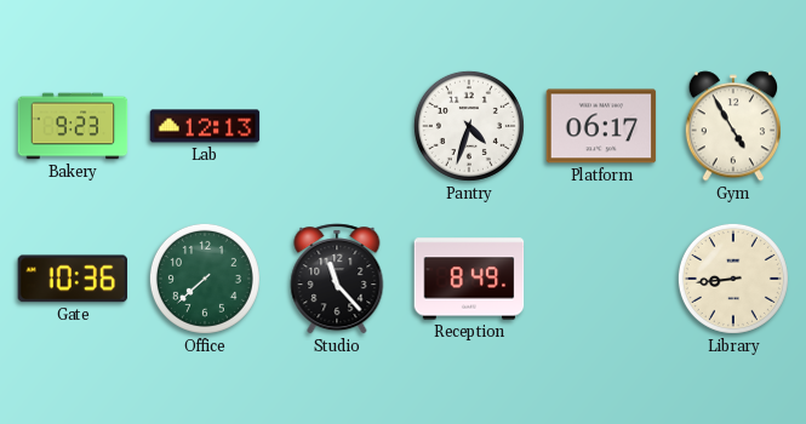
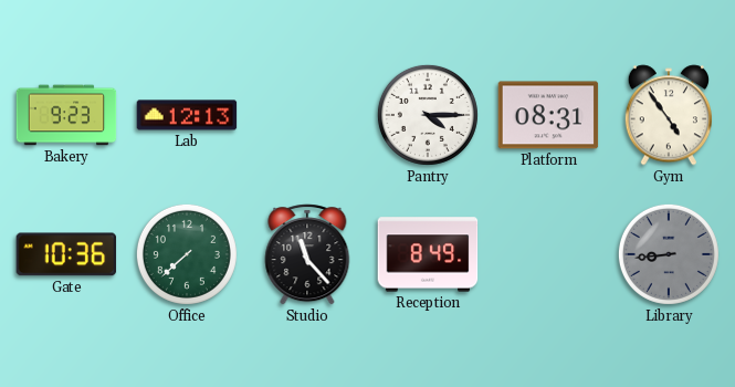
Pantry: 4:33 -> 4:15 (428, 115)
Platform: 06:17 -> 08:31 (548, 115)
Gym: 4:55 -> 4:54 (668, 115)
Library dial: cream -> grey (669, 254)
